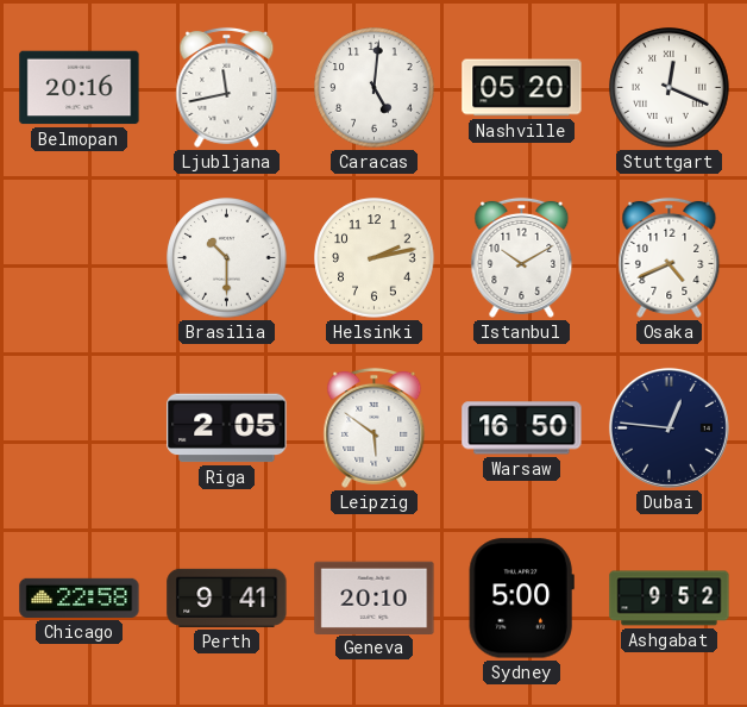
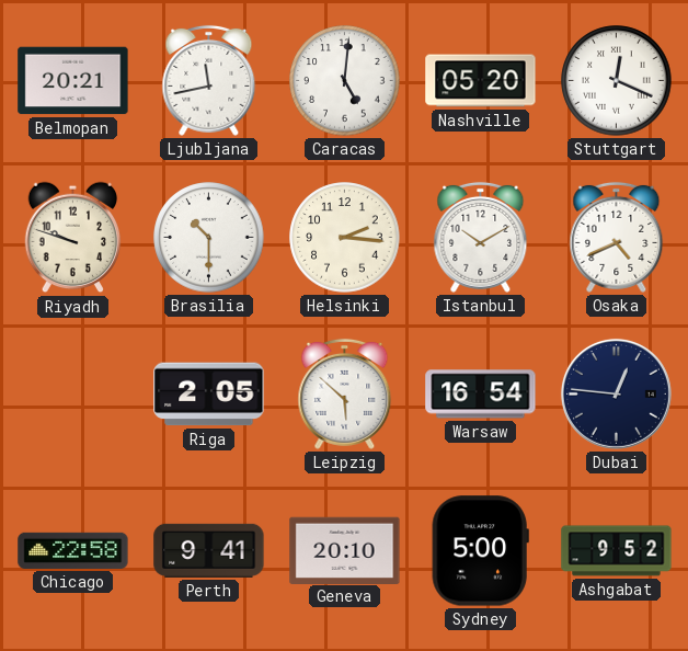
Belmopan: 20:16 -> 20:21 (73, 81)
Riyadh: none -> 9:48 (73, 238)
Helsinki: 2:13 -> 2:16 (345, 238)
Leipzig: 5:51 -> 5:52 (345, 393)
Warsaw: 16:50 -> 16:54 (481, 395)
